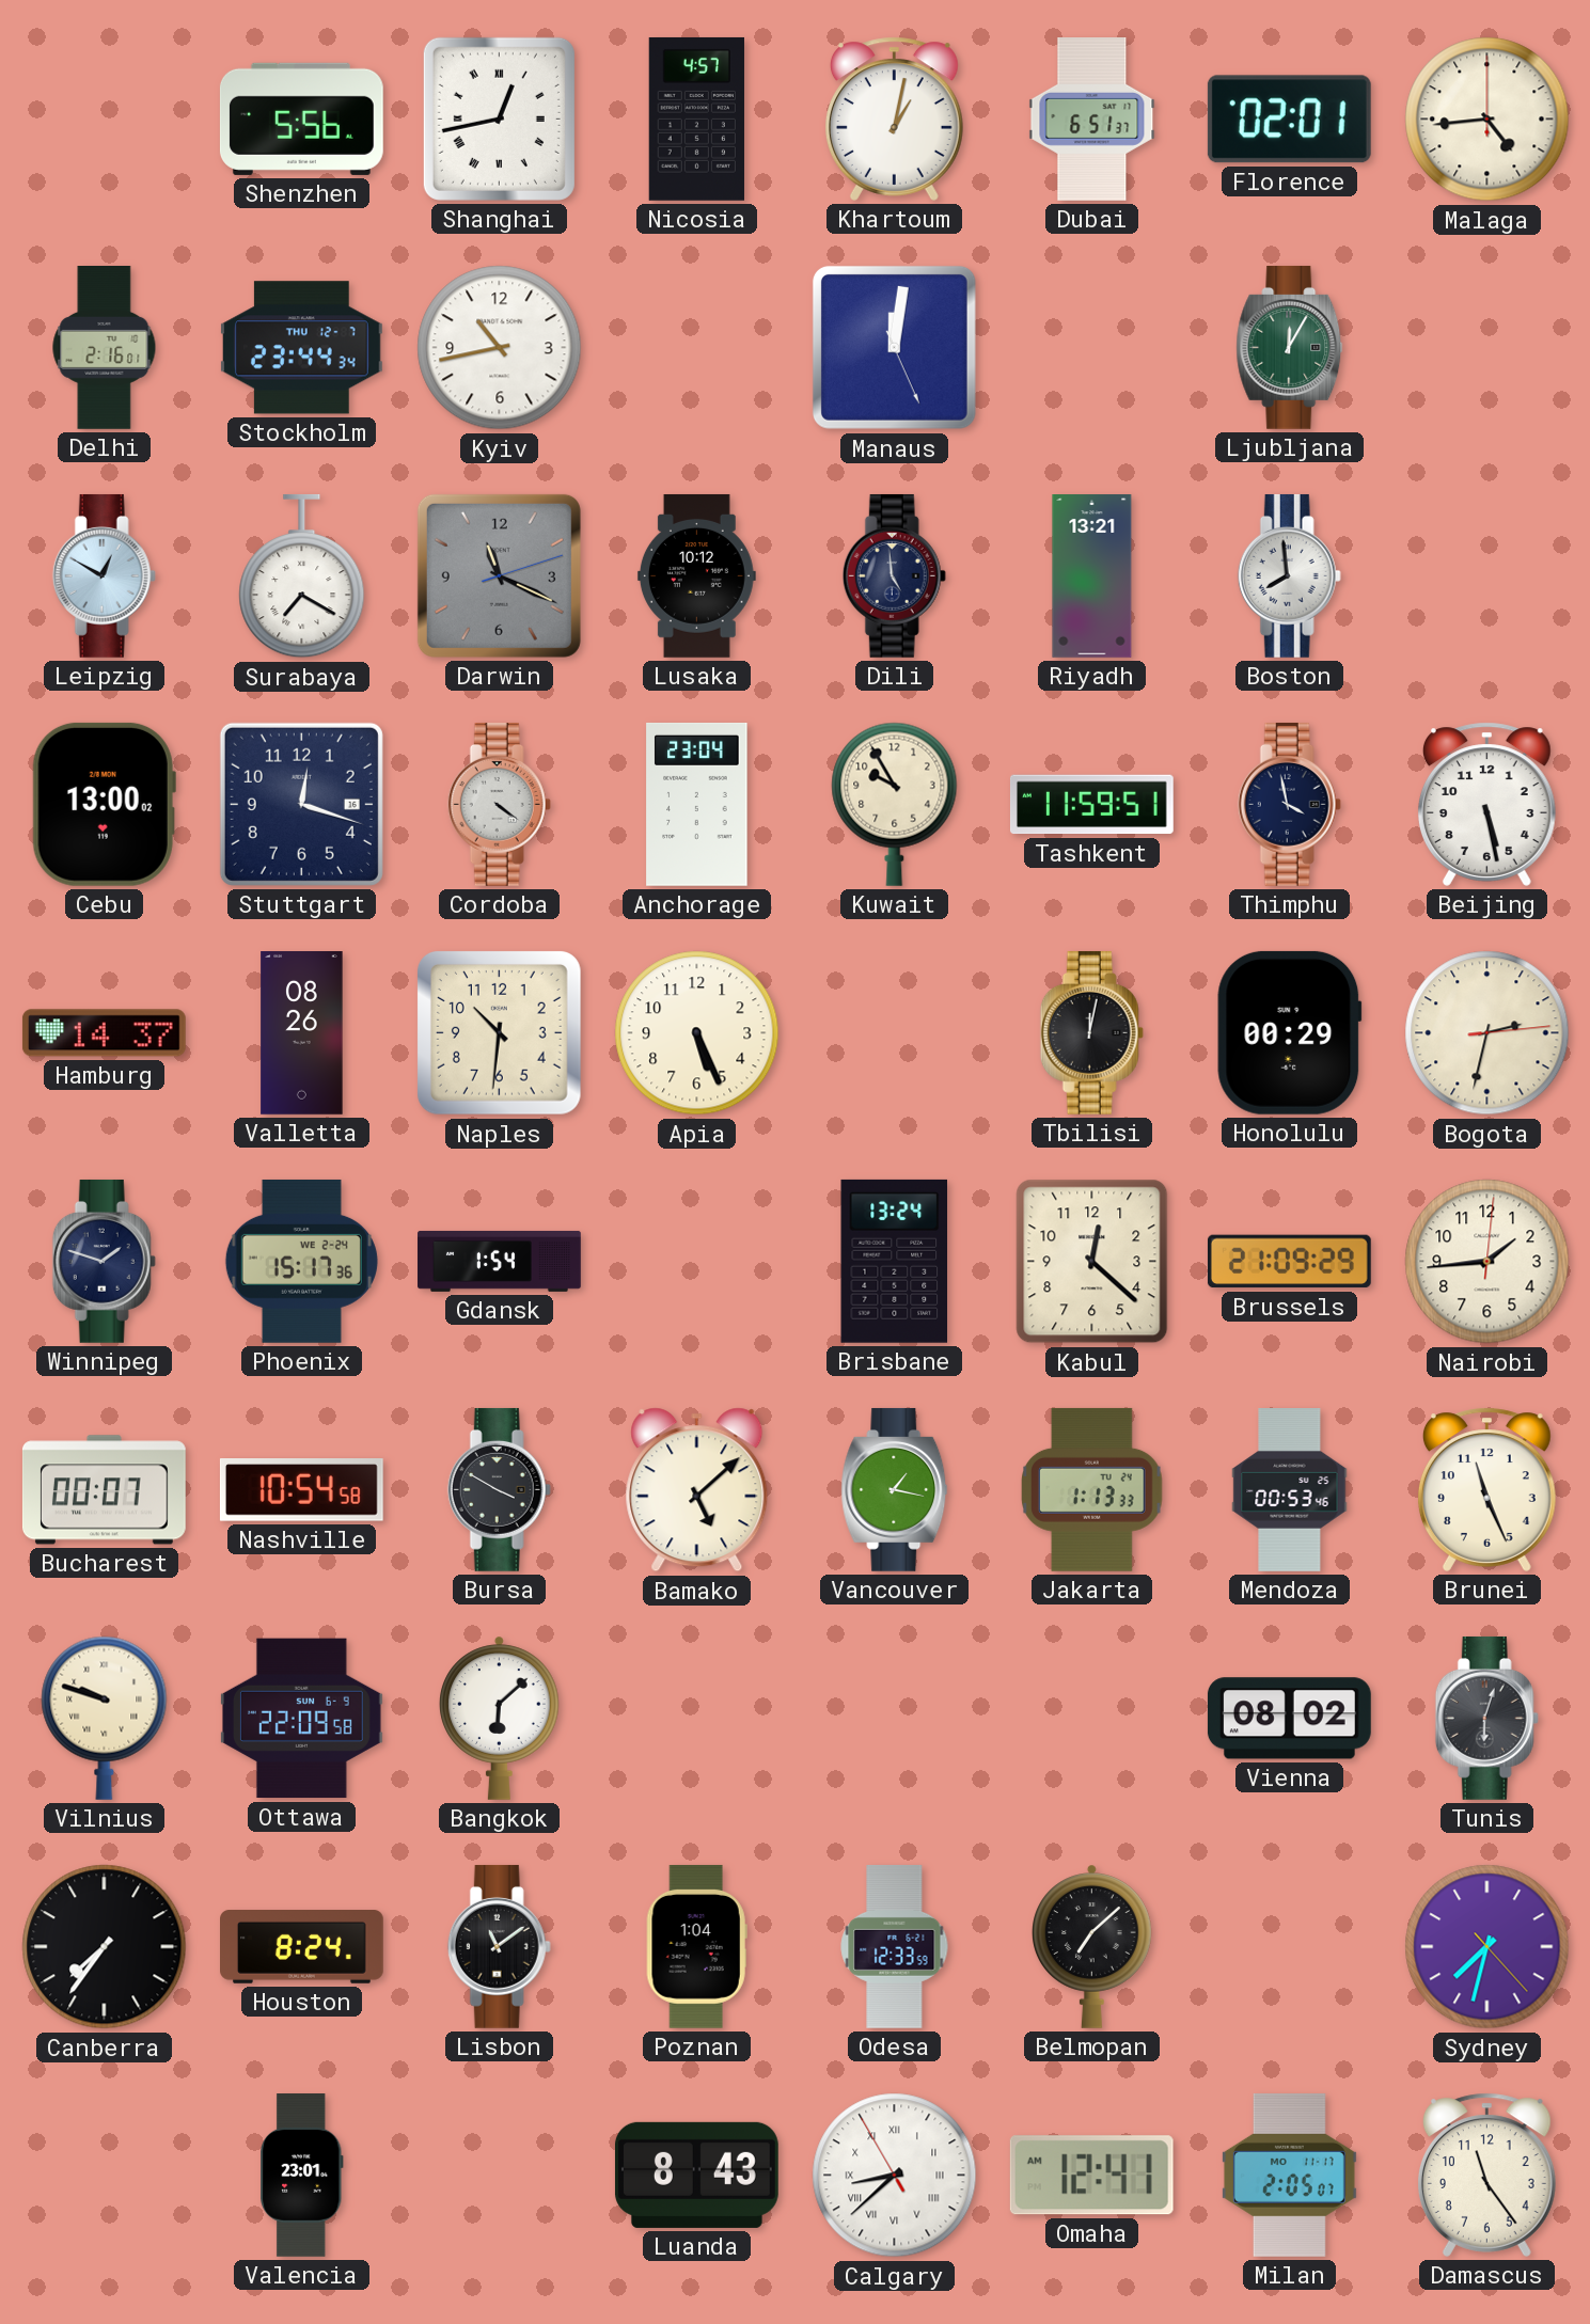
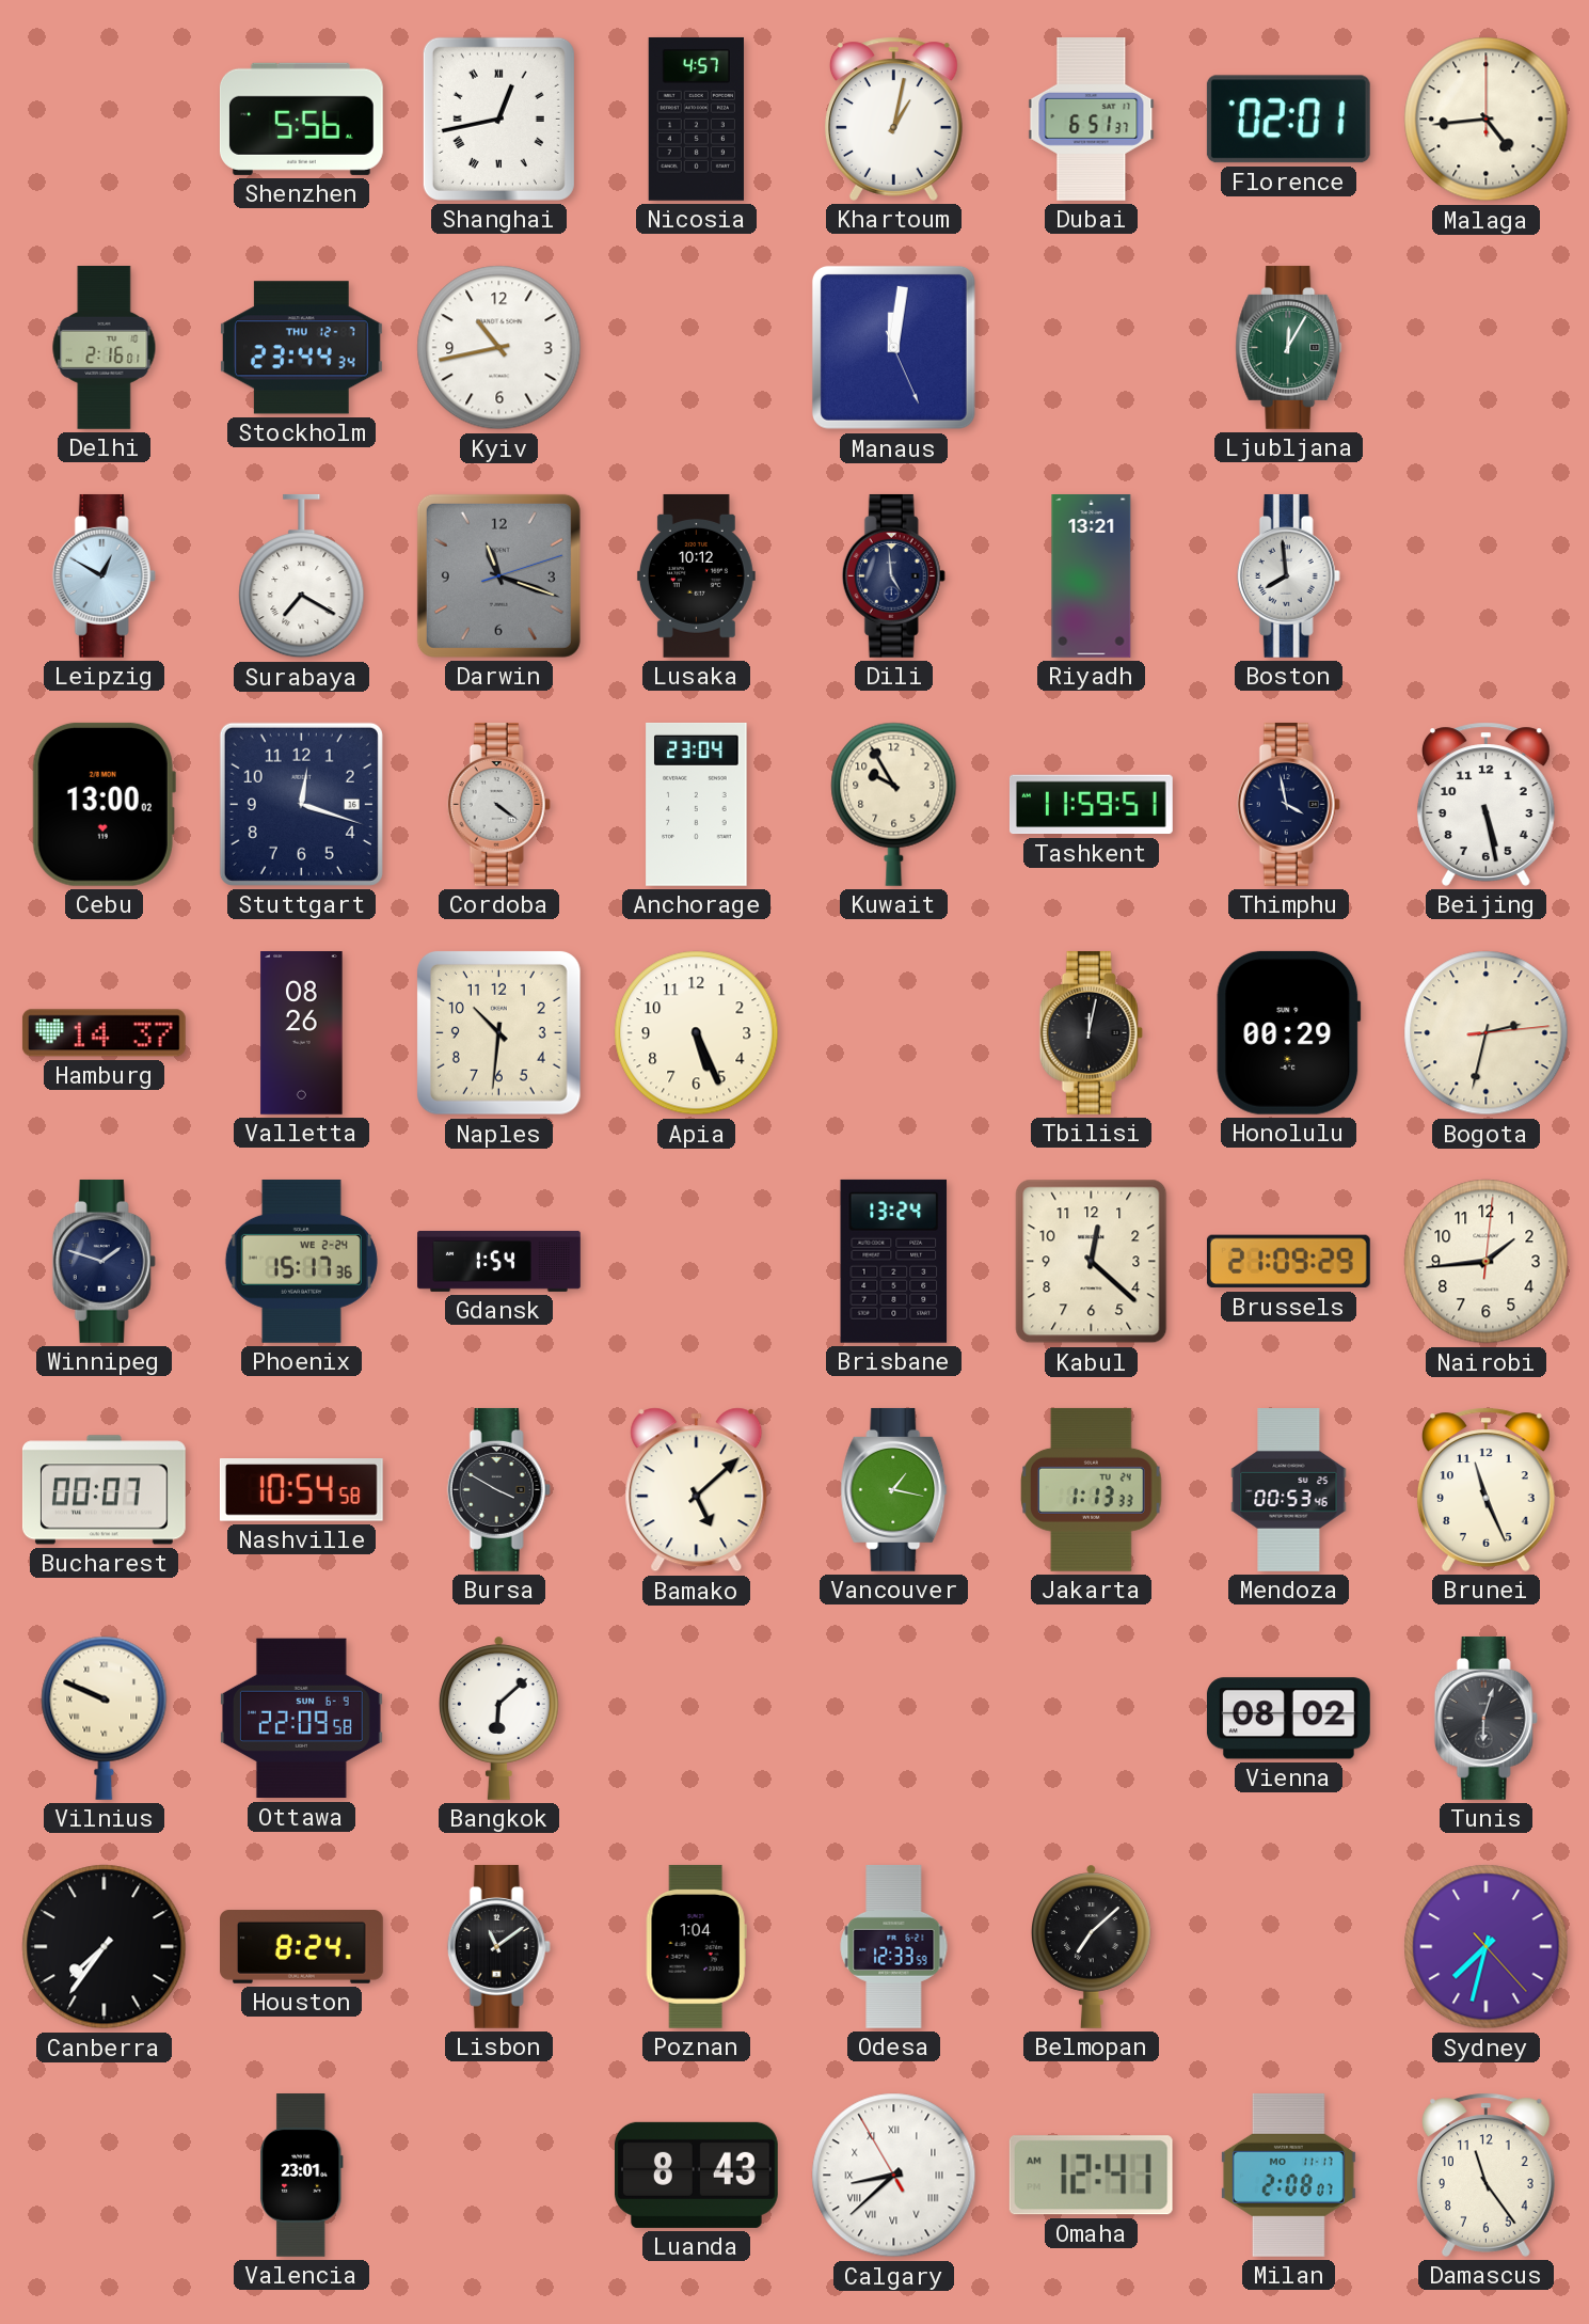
Darwin: 11:19 -> 11:18 (498, 575)
Vilnius: 9:48 -> 9:49 (105, 1718)
Milan: 2:05 -> 2:08 (1288, 2175)
